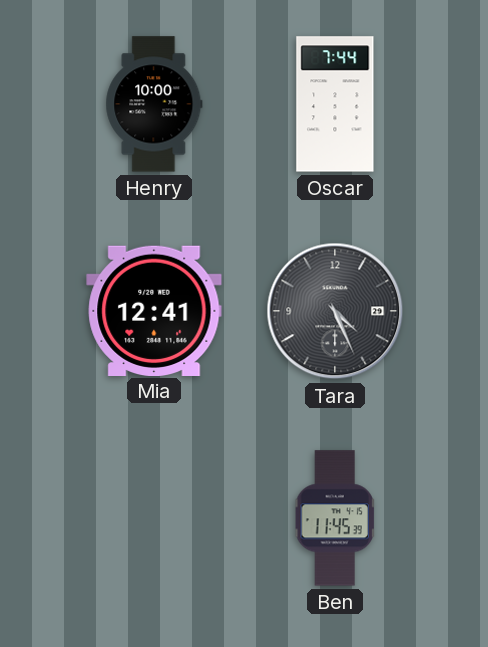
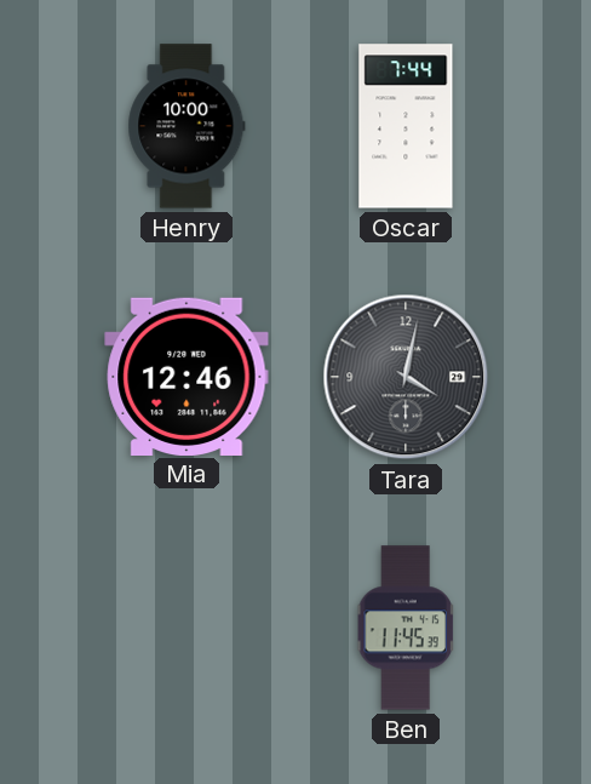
Mia: 12:41 -> 12:46 (187, 376)
Tara: 4:26 -> 4:02 (406, 377)
